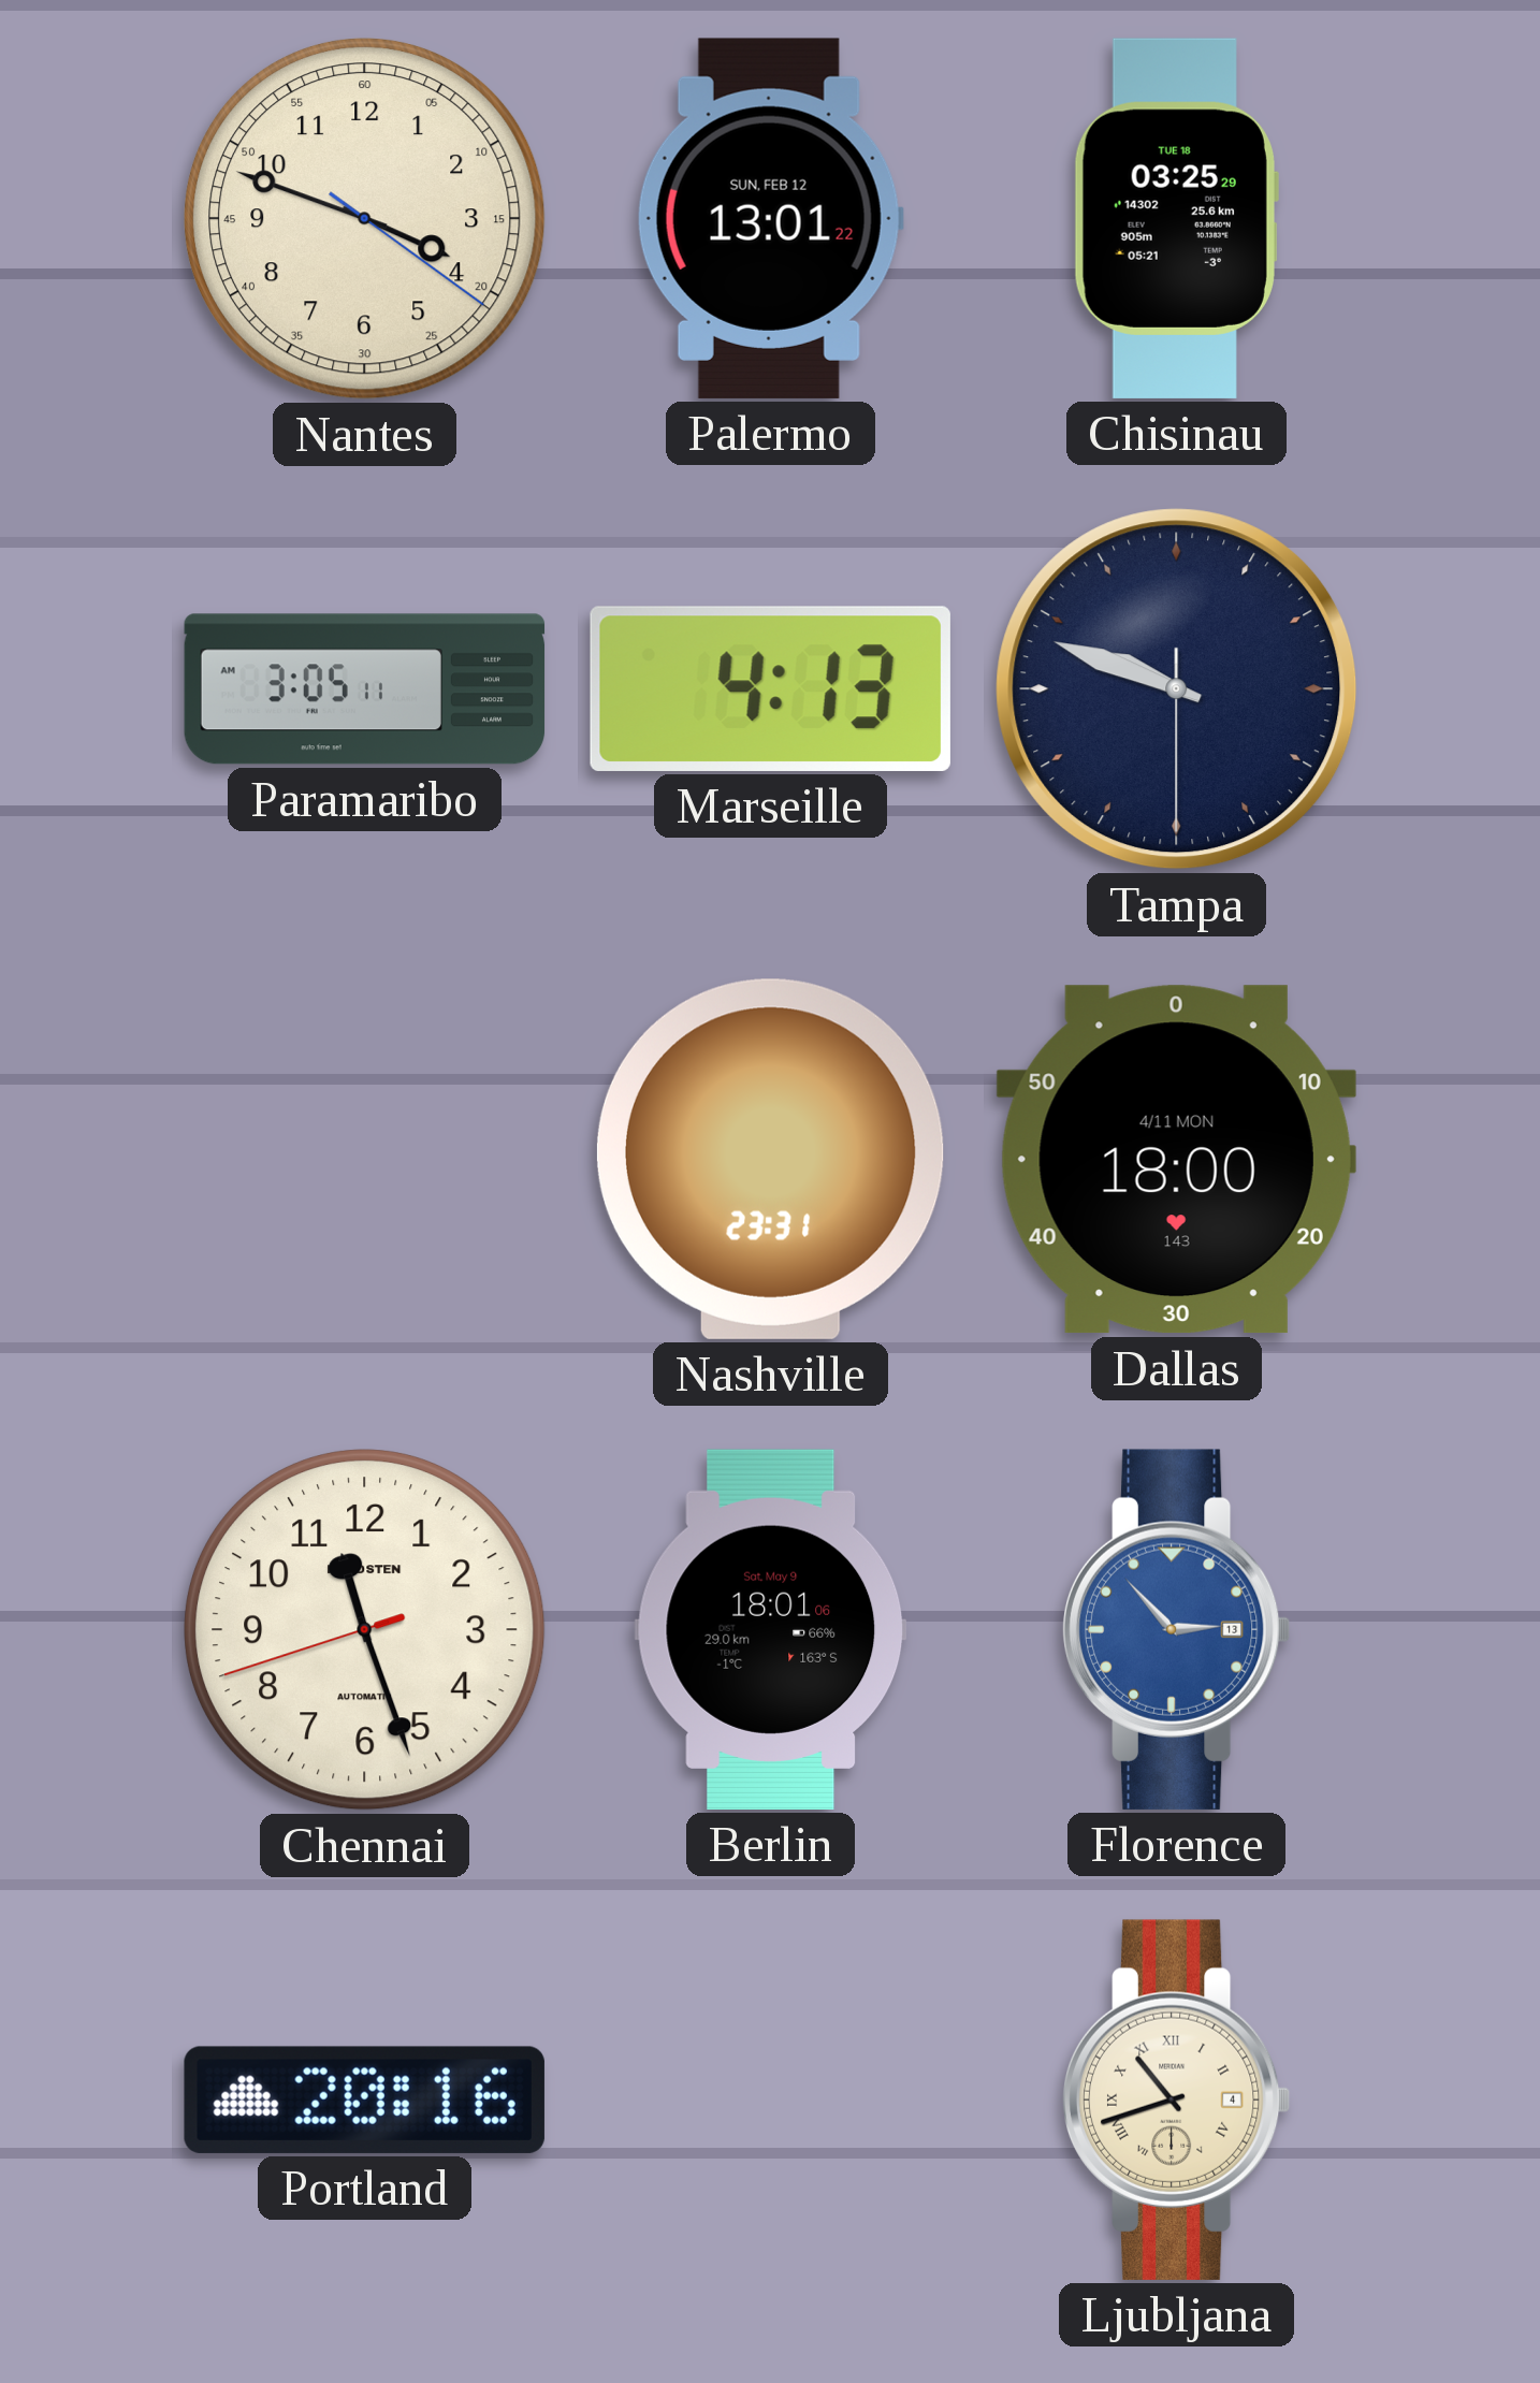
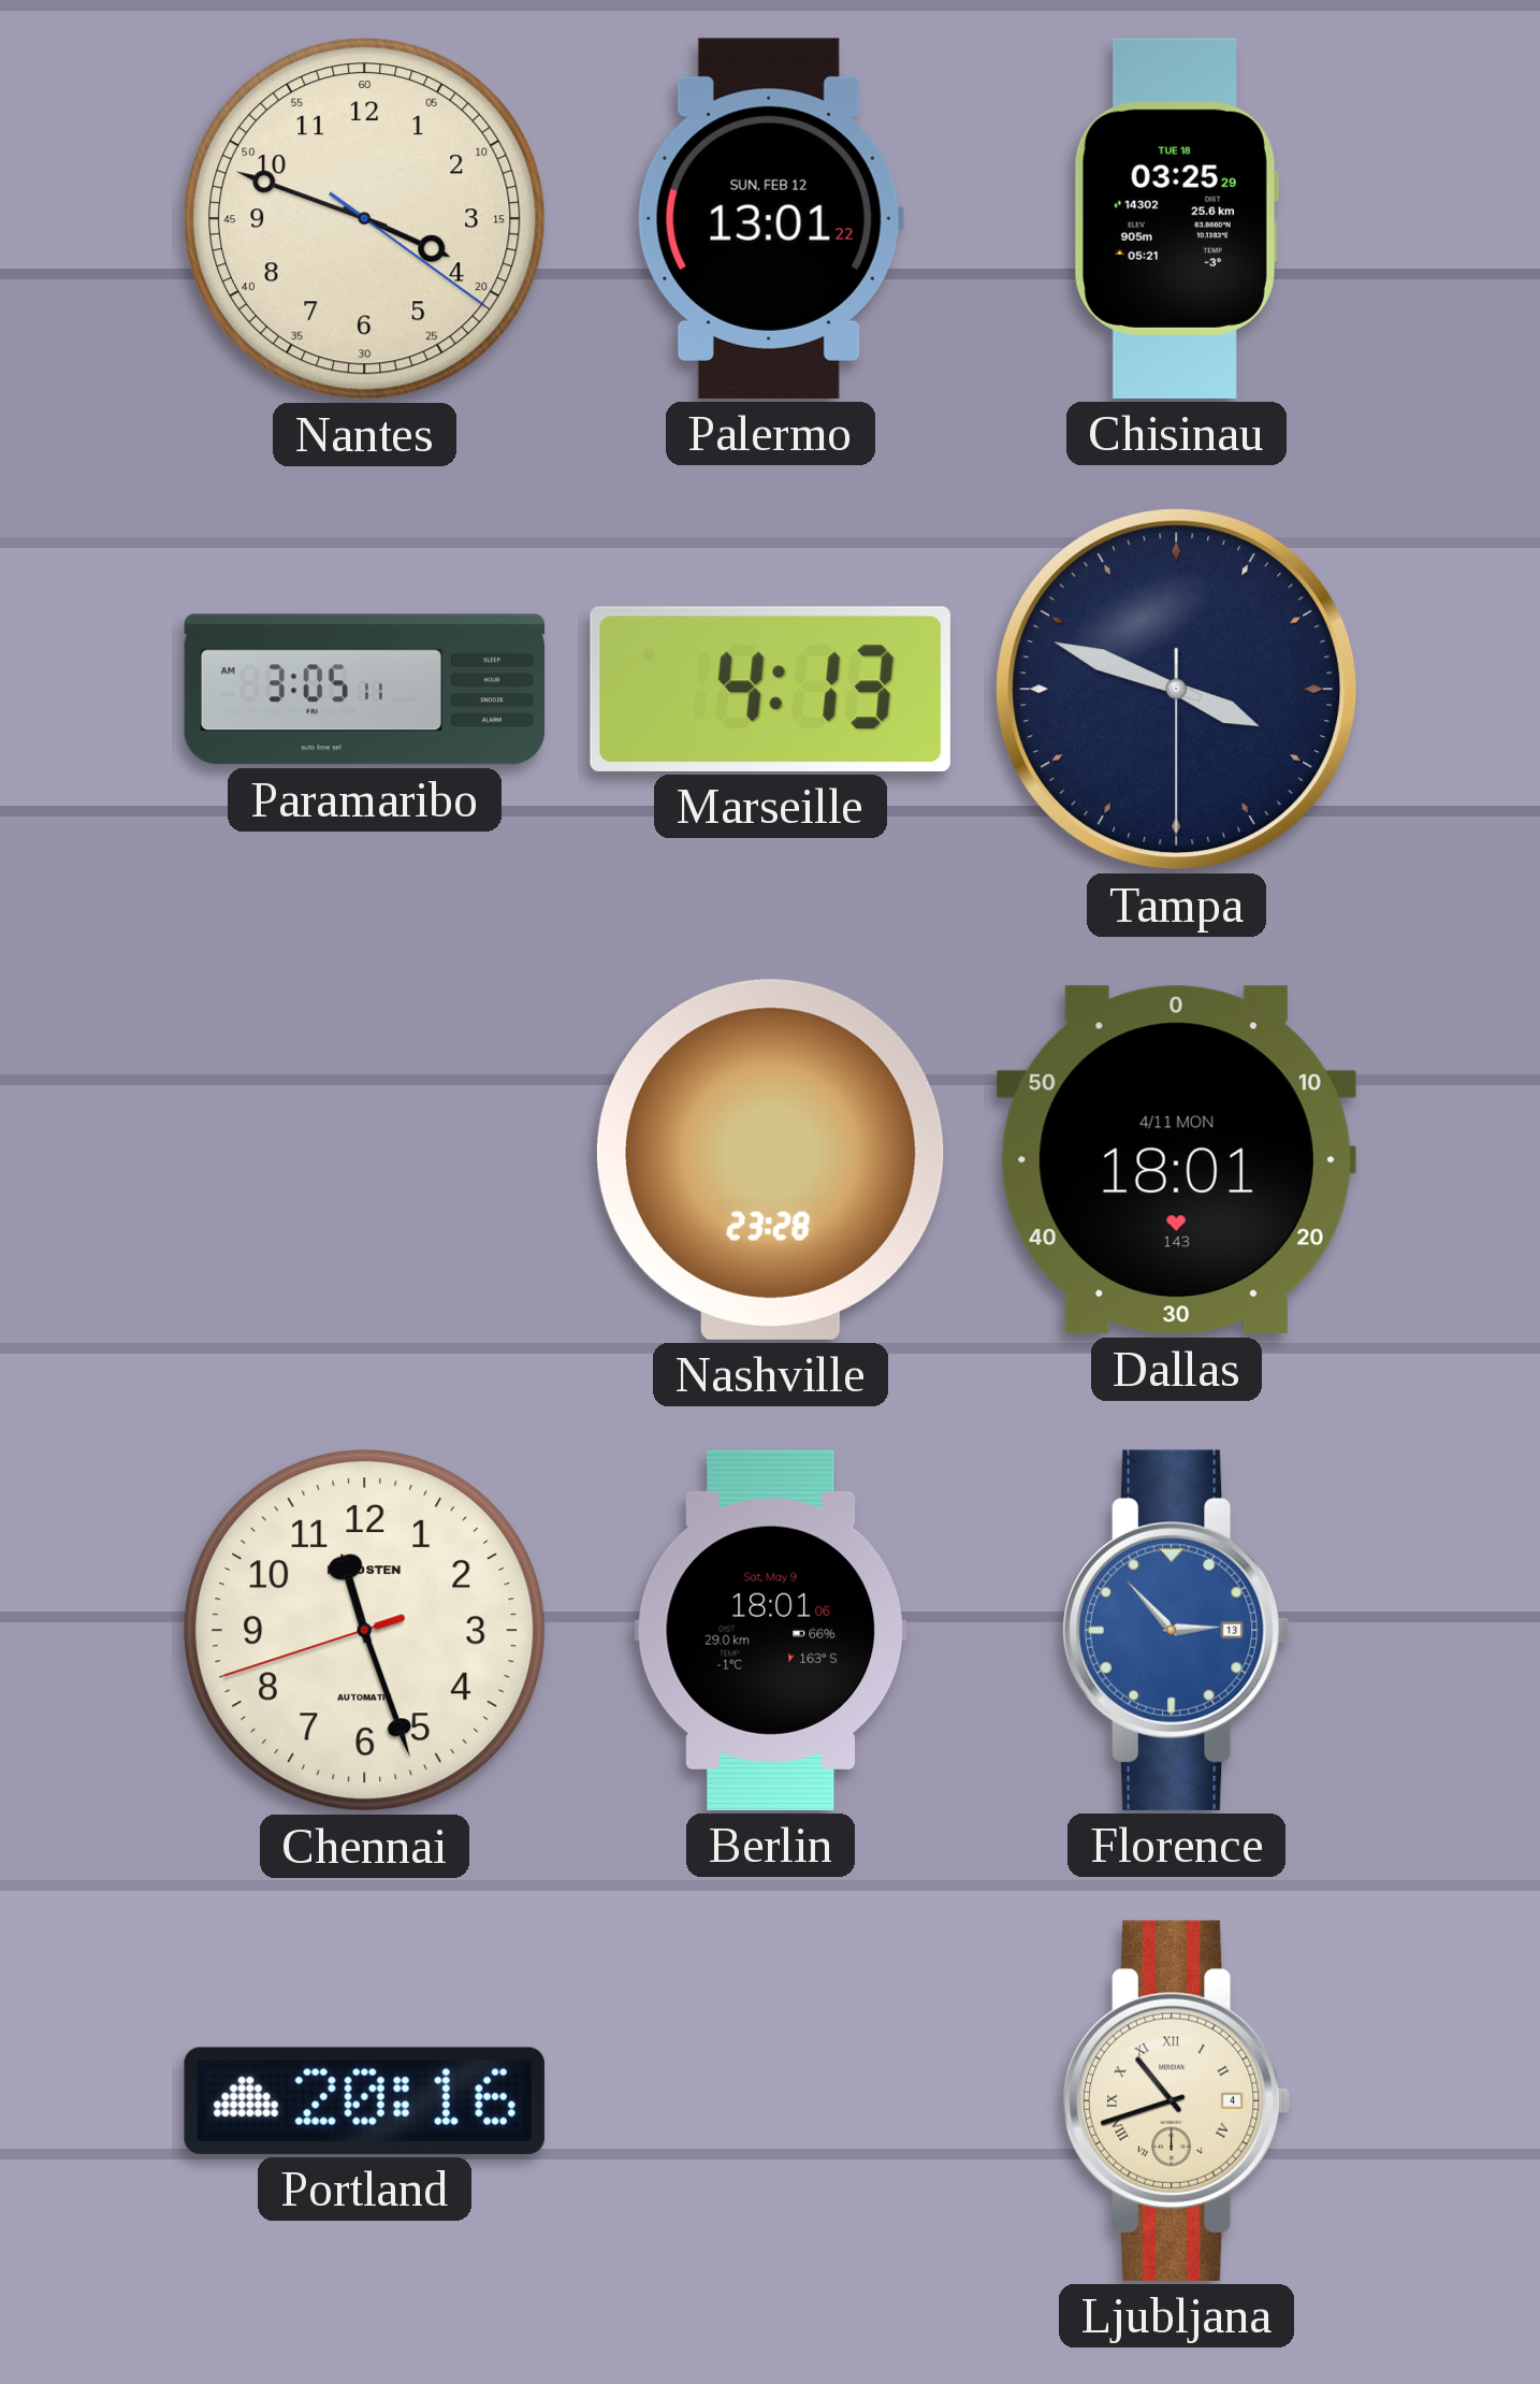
Tampa: 9:48 -> 3:48 (1177, 690)
Nashville: 23:31 -> 23:28 (770, 1159)
Dallas: 18:00 -> 18:01 (1176, 1160)
